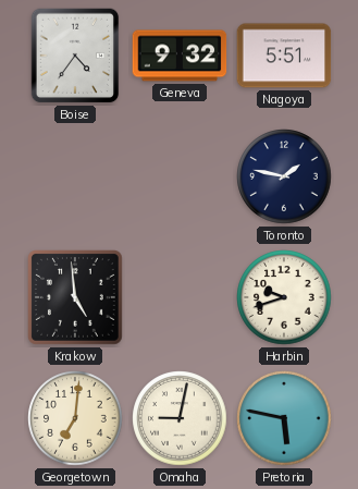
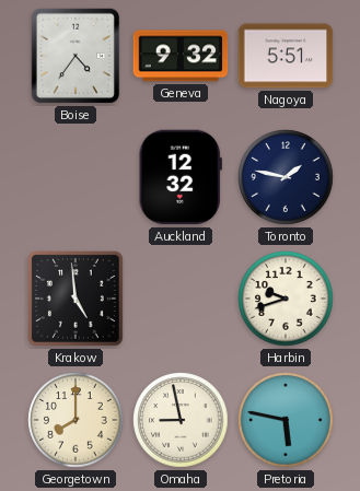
Auckland: none -> 12:32 (181, 177)
Georgetown: 7:01 -> 8:00 (76, 420)
Omaha: 9:02 -> 8:58 (181, 420)
